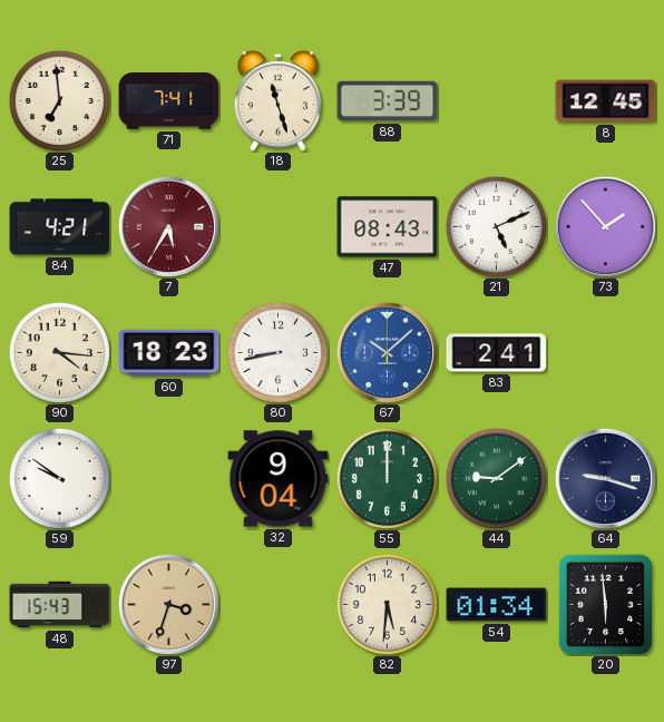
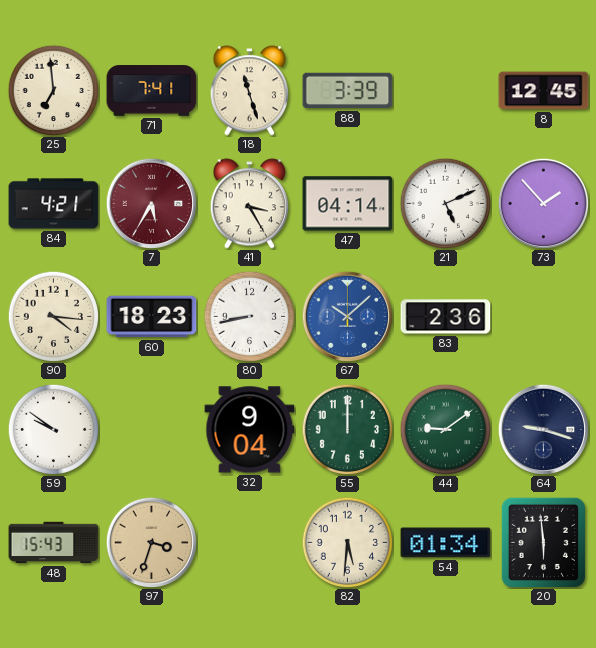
41: none -> 3:25 (249, 204)
47: 08:43 -> 04:14 (348, 204)
83: 2:41 -> 2:36 (446, 317)
